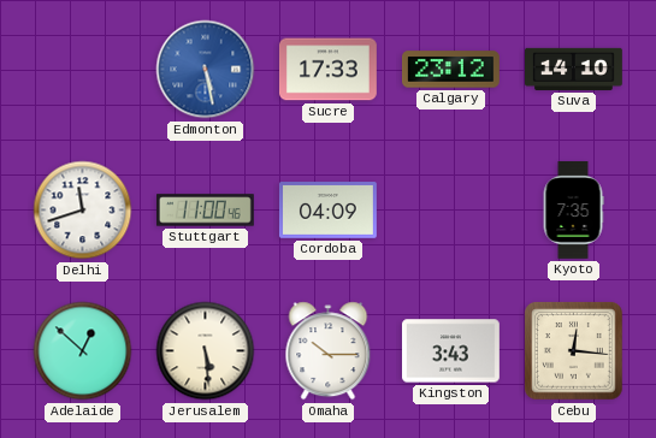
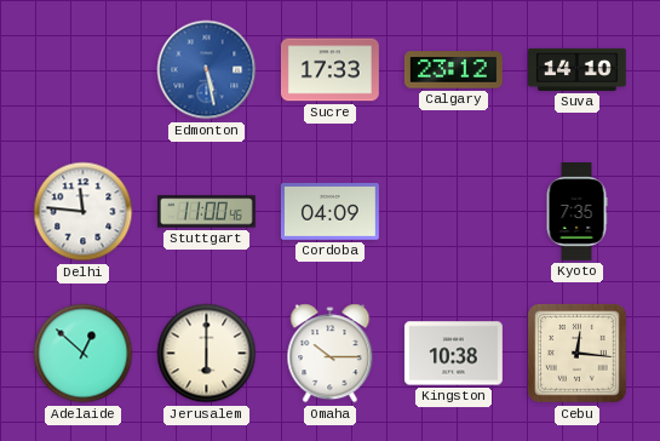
Delhi: 11:42 -> 11:46 (84, 212)
Jerusalem: 5:29 -> 6:00 (207, 354)
Kingston: 3:43 -> 10:38 (453, 354)
